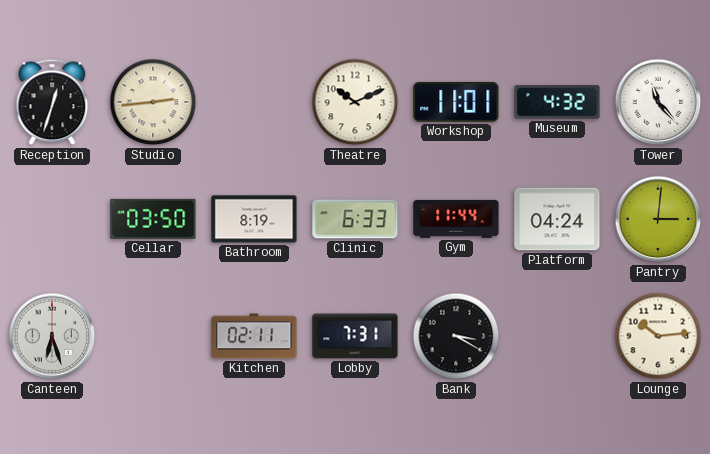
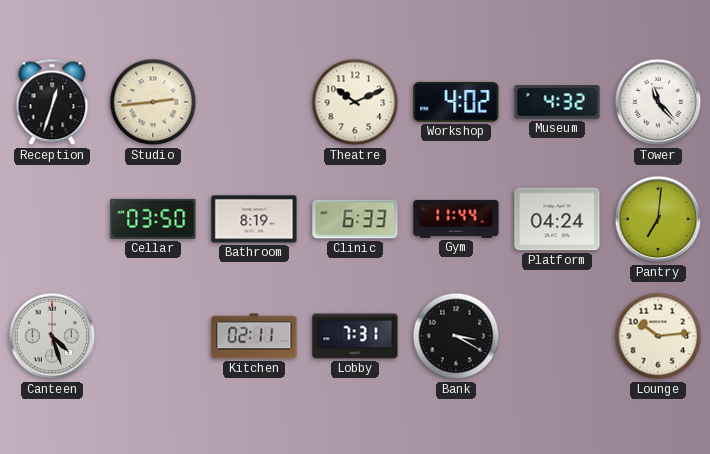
Workshop: 11:01 -> 4:02 (456, 102)
Pantry: 3:01 -> 7:01 (658, 219)
Canteen: 6:27 -> 4:27 (52, 336)
